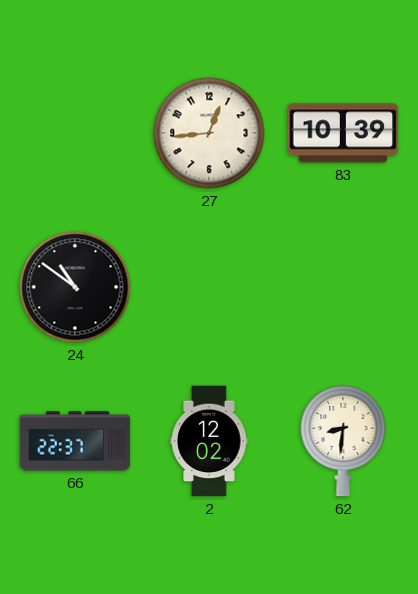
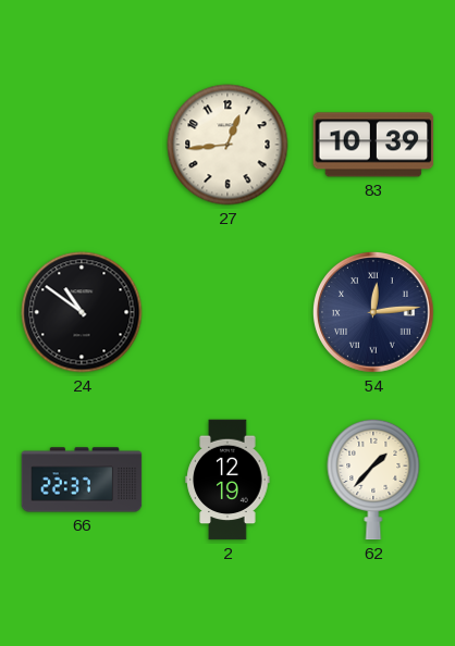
54: none -> 12:14 (374, 313)
2: 12:02 -> 12:19 (228, 480)
62: 8:31 -> 1:37 (373, 480)
